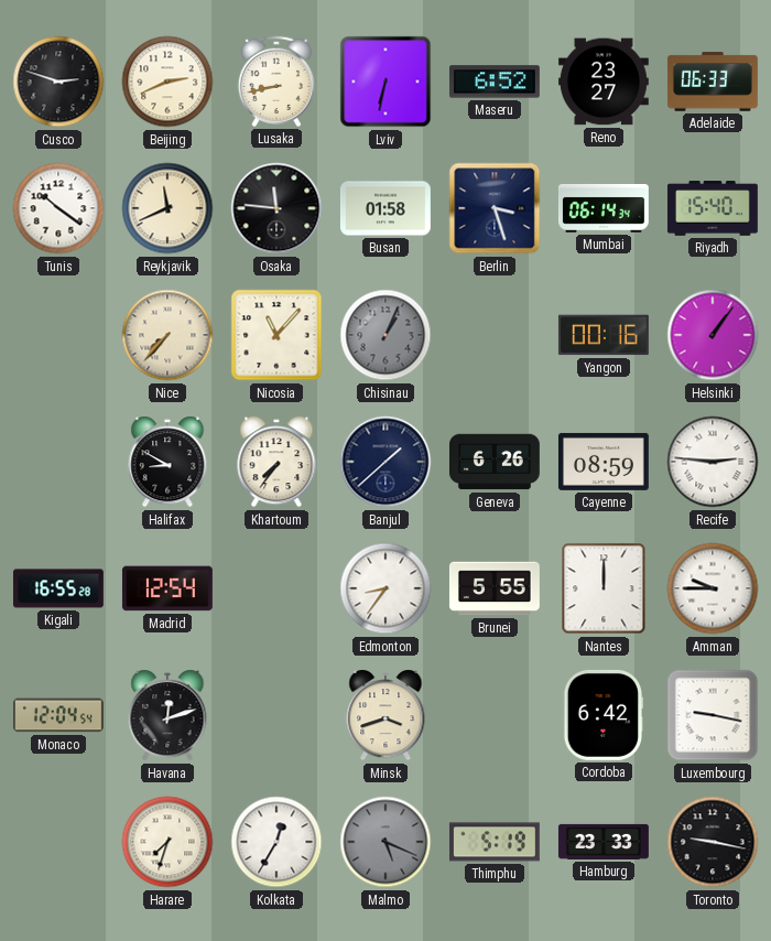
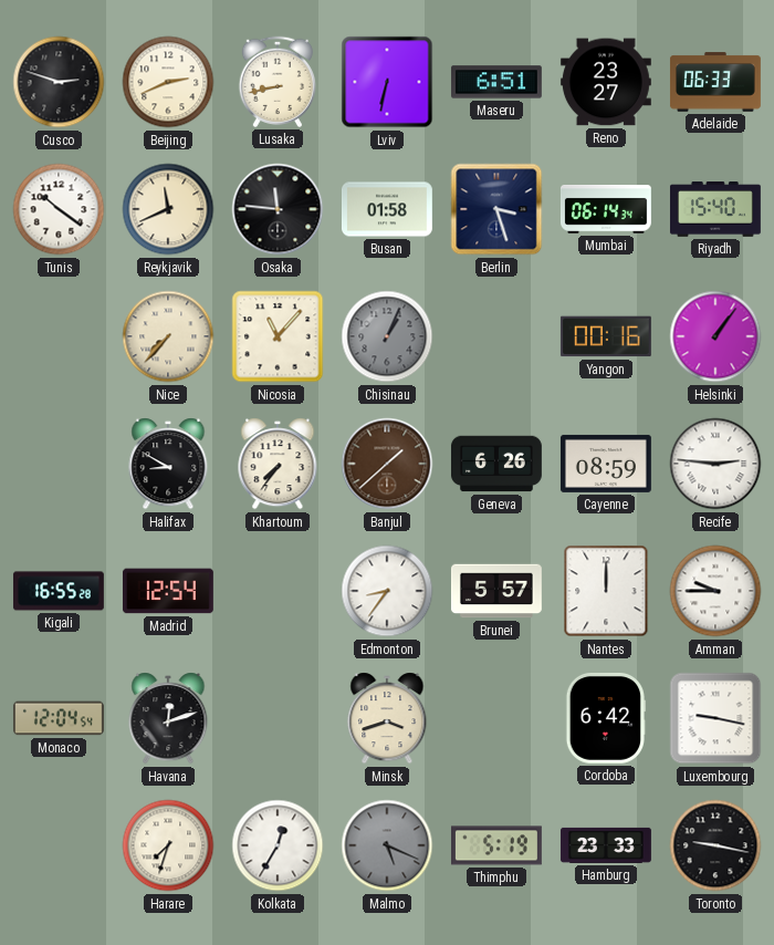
Maseru: 6:52 -> 6:51 (496, 82)
Banjul dial: navy -> brown (387, 464)
Brunei: 5:55 -> 5:57 (496, 591)
